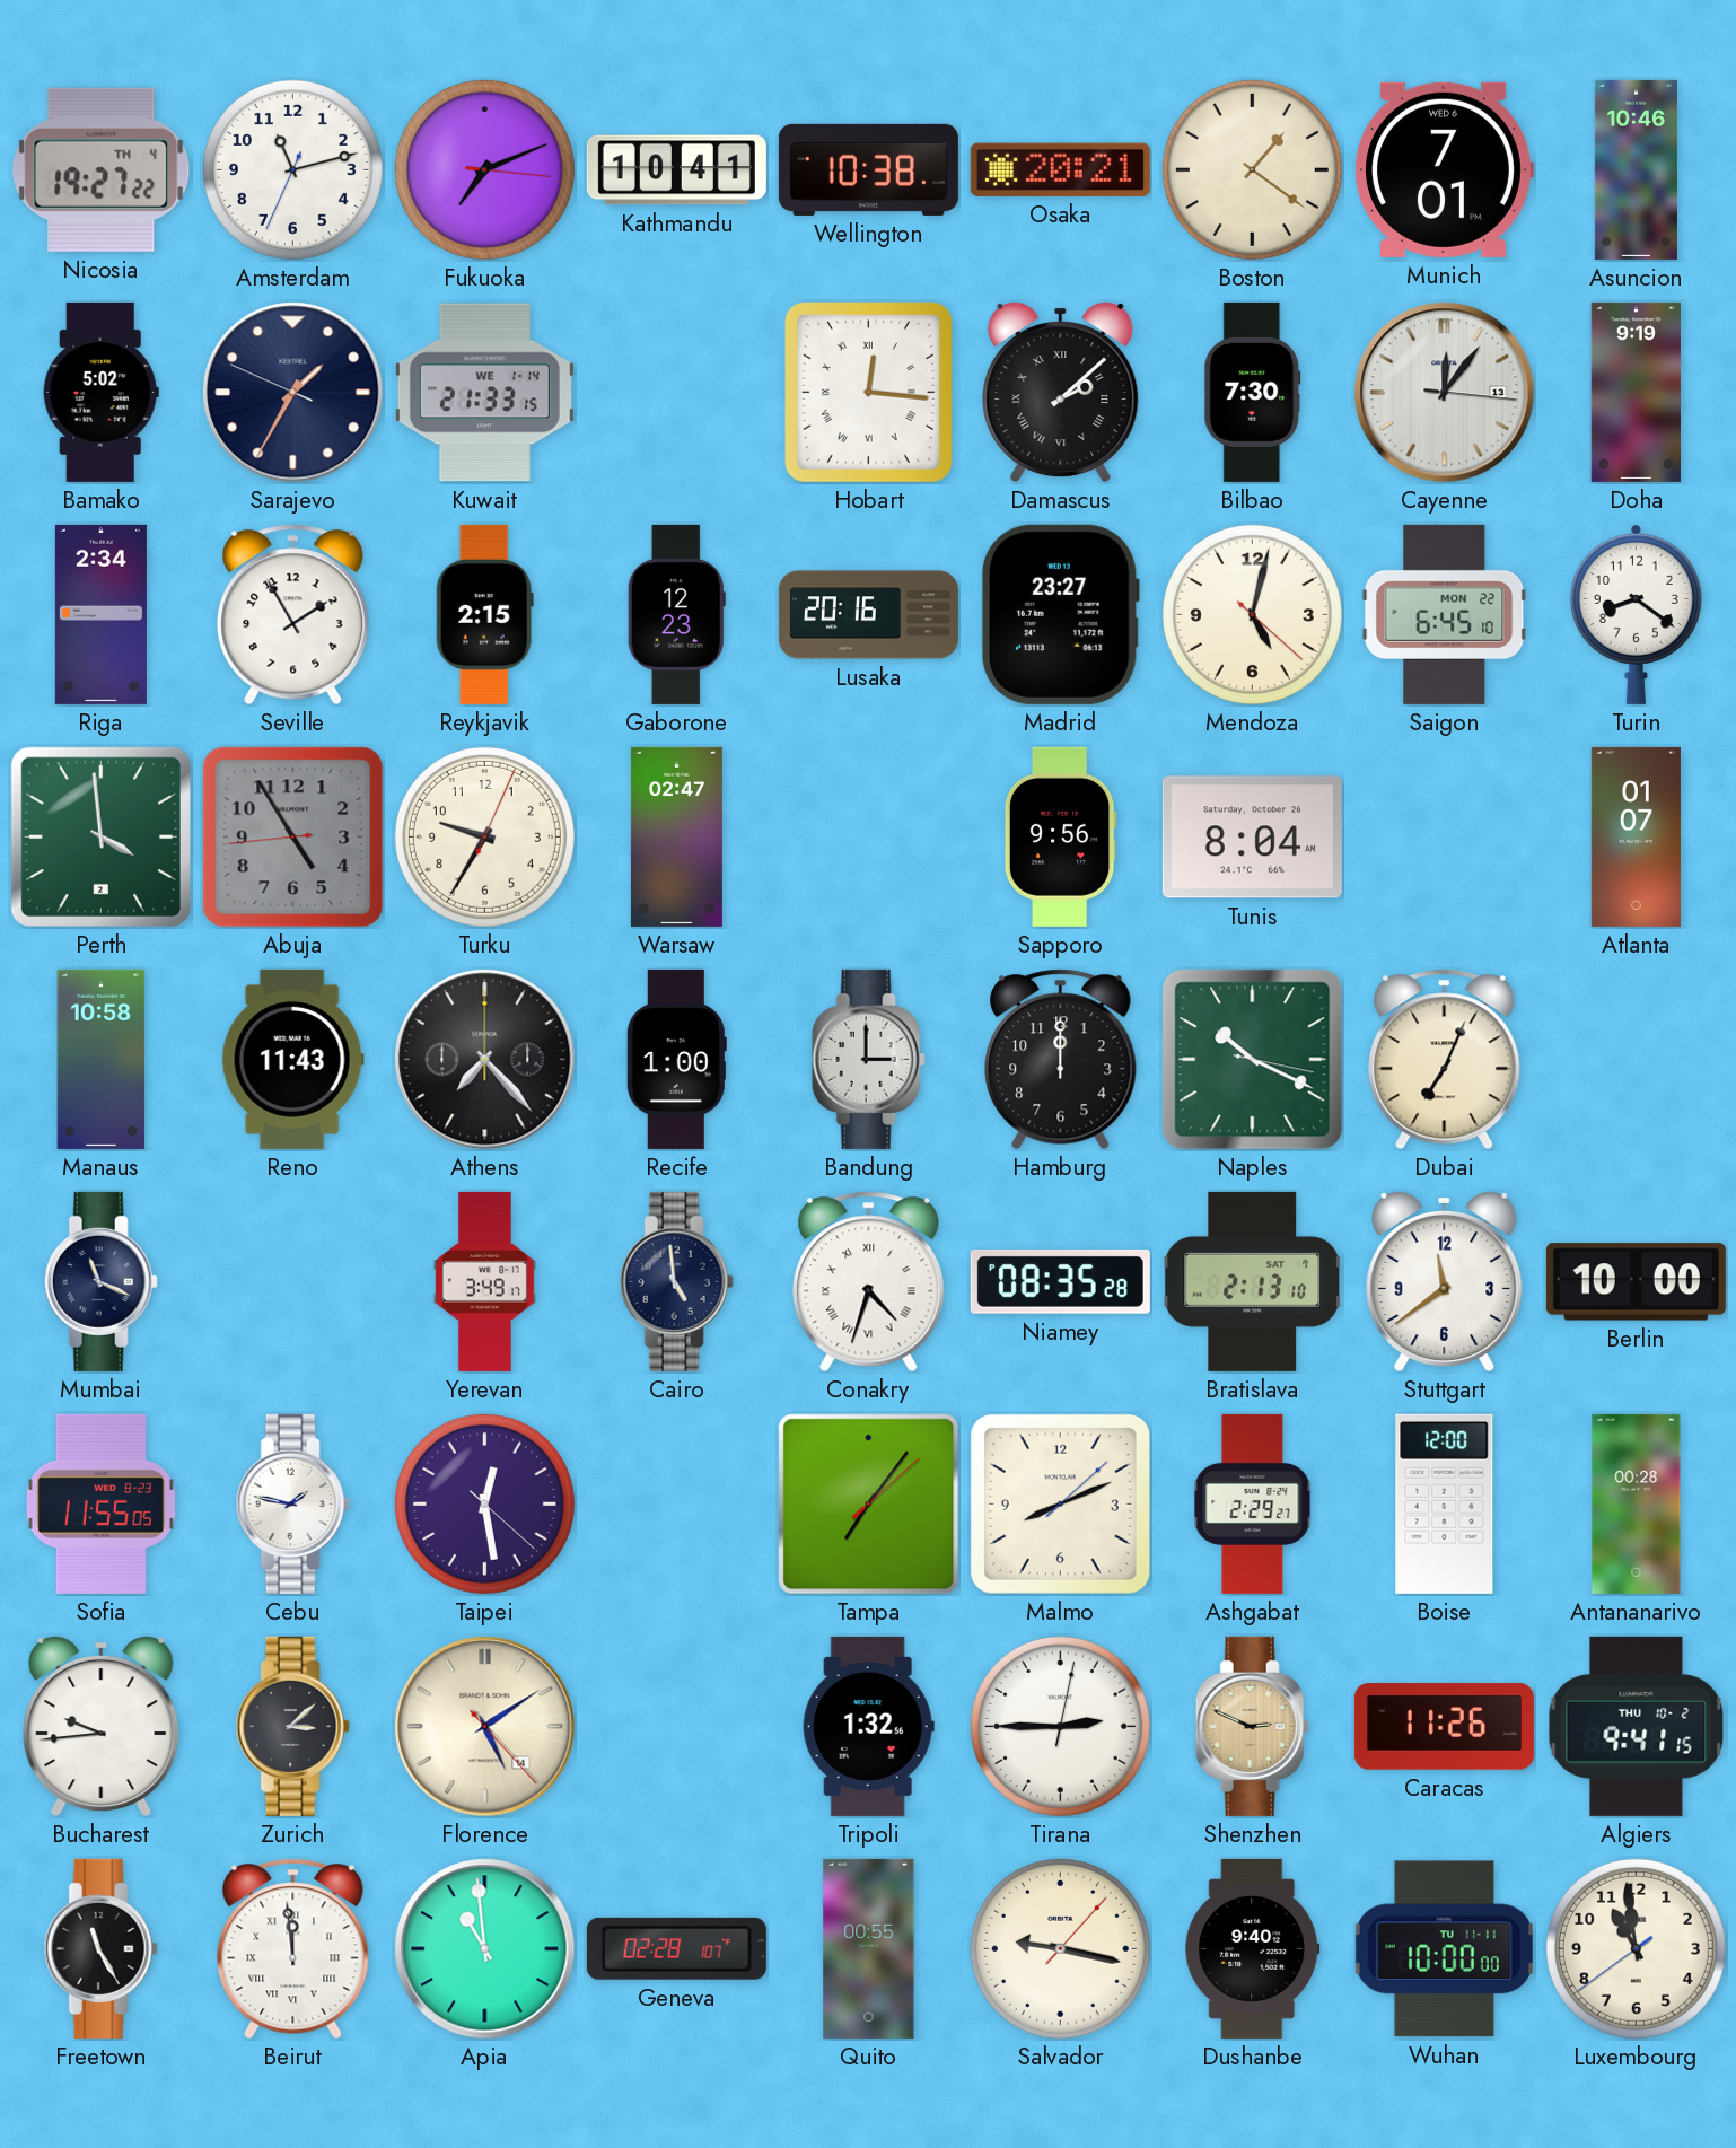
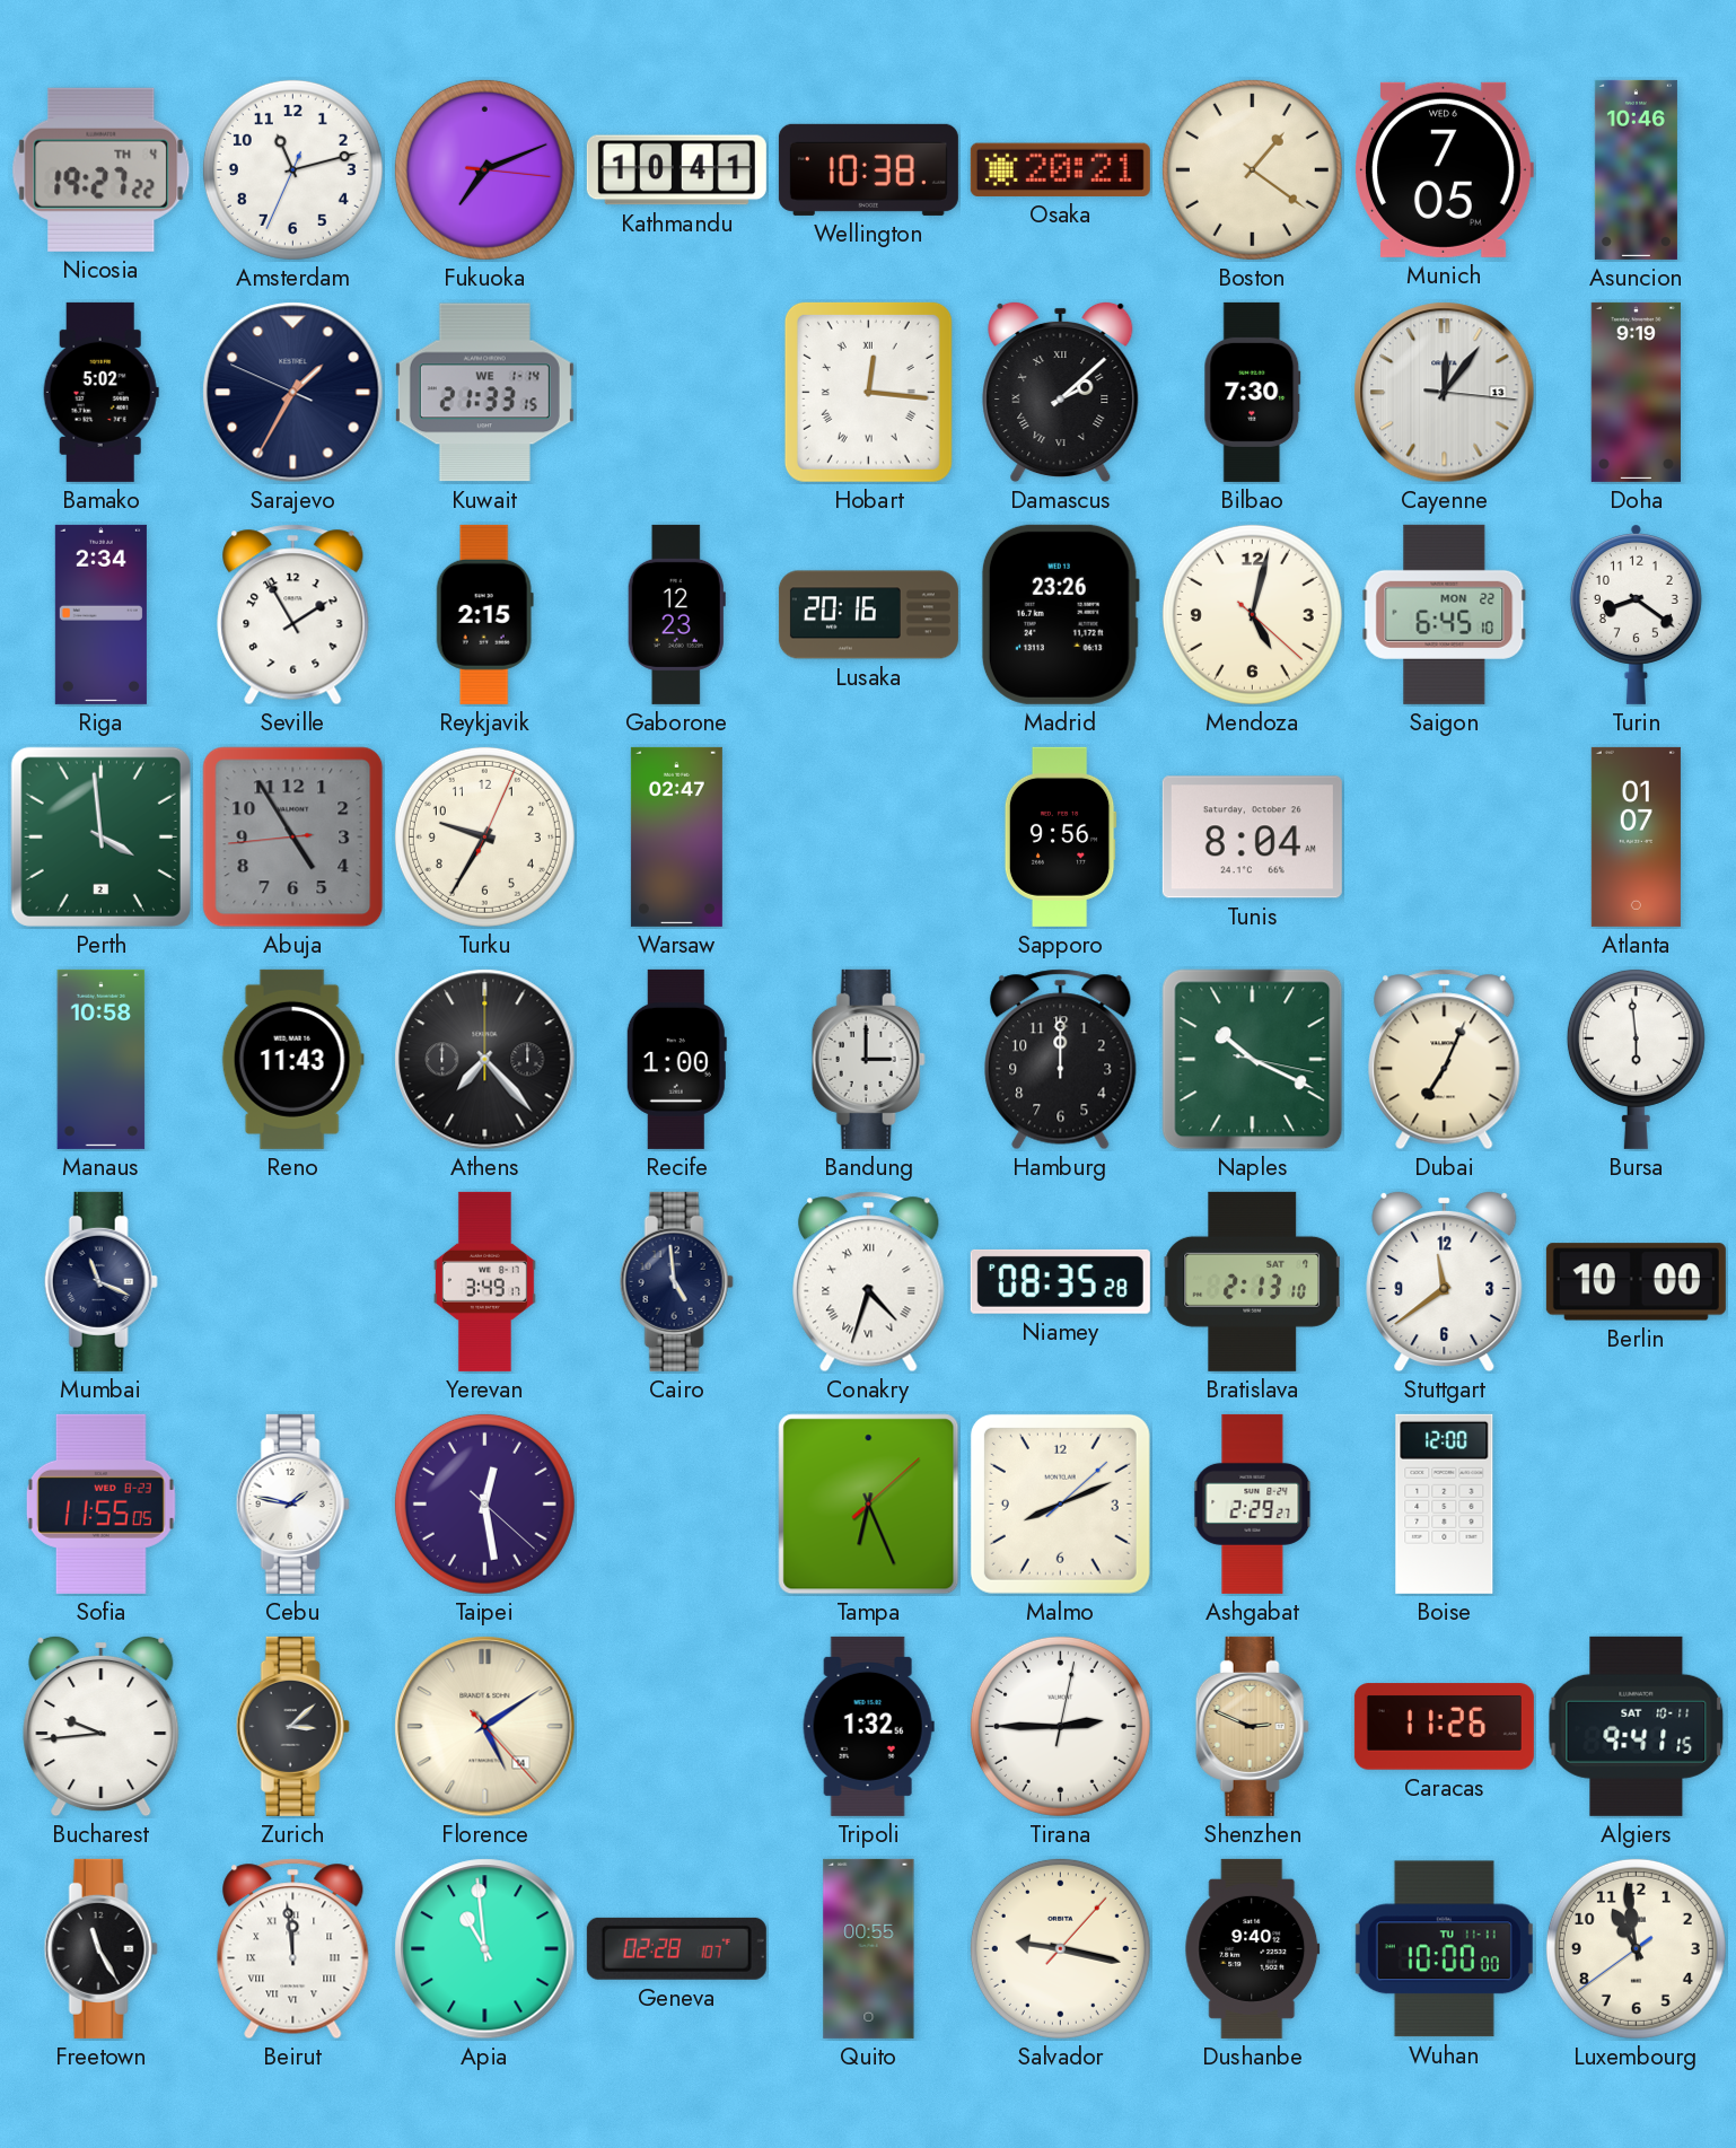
Munich: 7:01 -> 7:05 (1444, 169)
Madrid: 23:27 -> 23:26 (1060, 614)
Bursa: none -> 5:59 (1636, 1059)
Tampa: 7:06 -> 6:26 (869, 1505)
Antananarivo: 00:28 -> none (1637, 1503)
Algiers date: THU 10-2 -> SAT 10-11 (1637, 1726)
